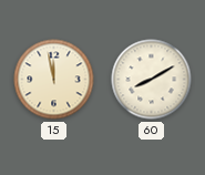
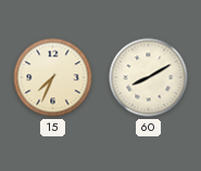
15: 11:58 -> 7:34 (53, 78)
